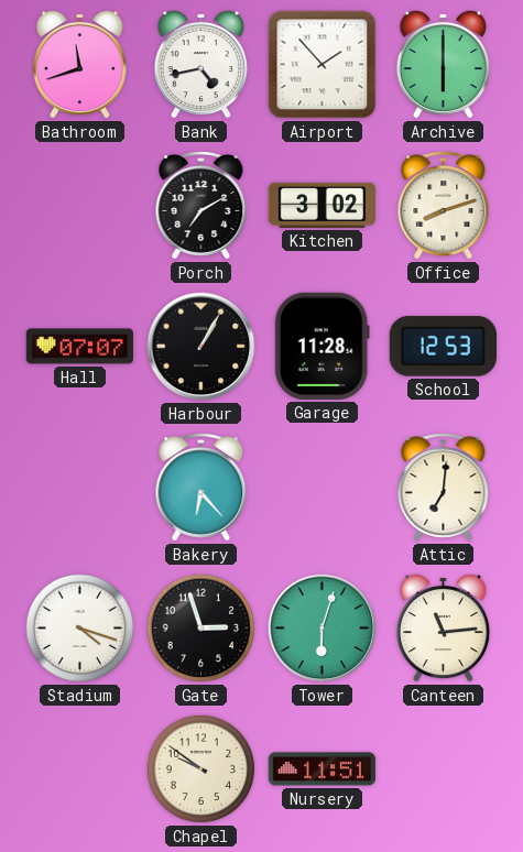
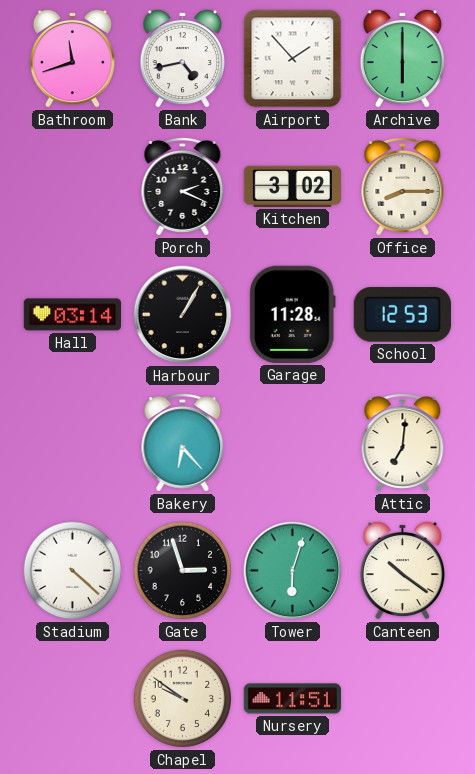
Porch: 7:10 -> 2:19 (183, 187)
Office: 8:12 -> 8:15 (403, 187)
Hall: 07:07 -> 03:14 (72, 315)
Stadium: 4:18 -> 4:22 (73, 571)
Canteen: 11:14 -> 10:21 (402, 570)
